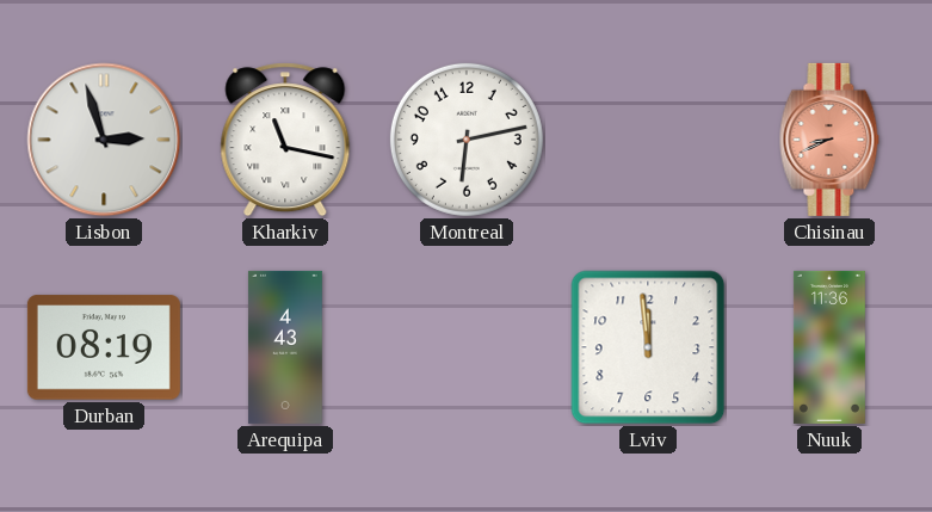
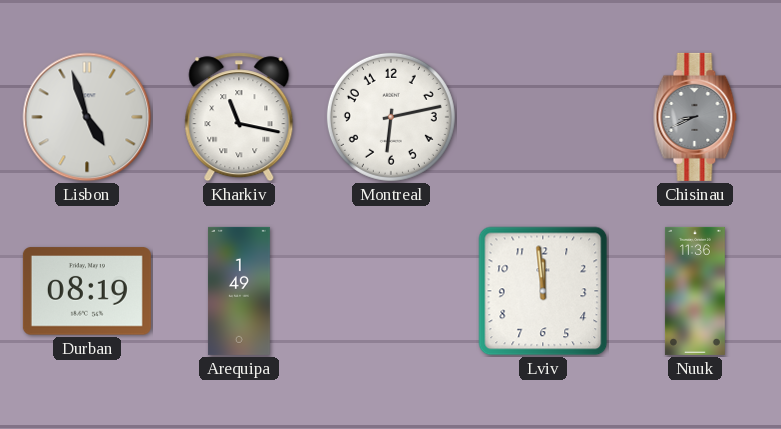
Lisbon: 2:57 -> 4:57 (87, 117)
Chisinau dial: salmon -> grey (695, 117)
Arequipa: 4:43 -> 1:49 (239, 291)
